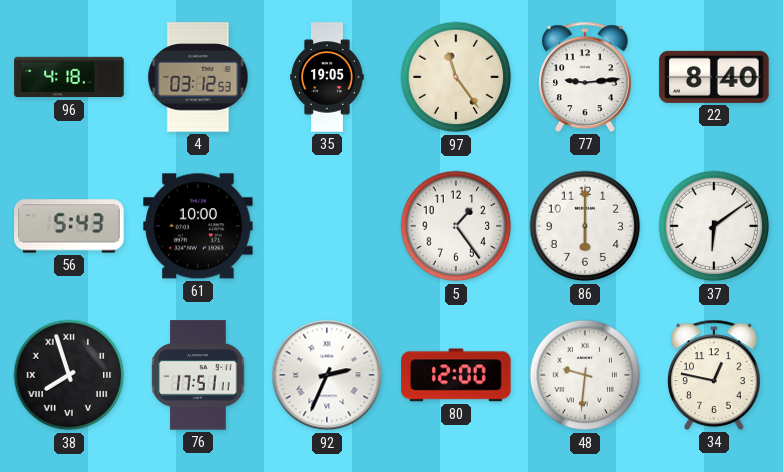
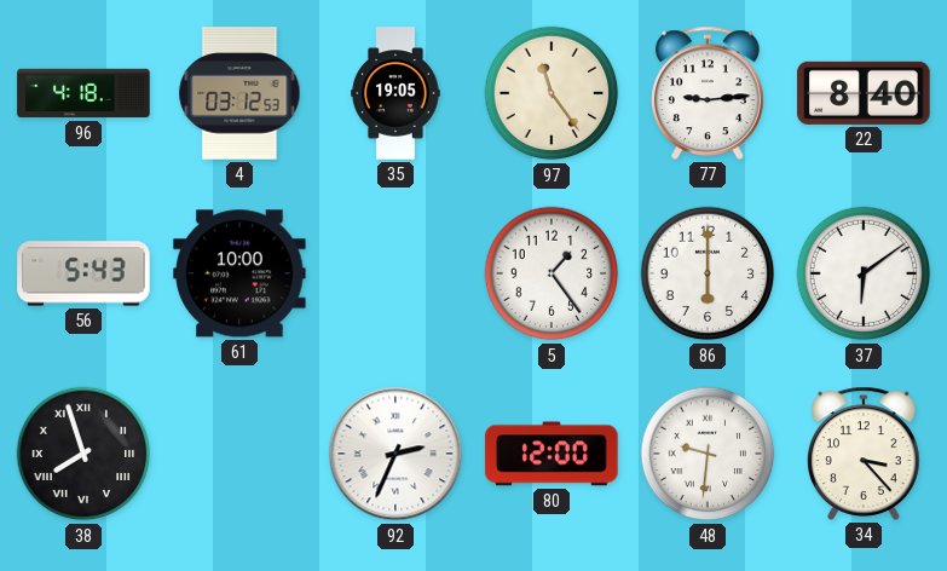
76: 17:51 -> none (198, 375)
34: 12:47 -> 3:23 (865, 454)
